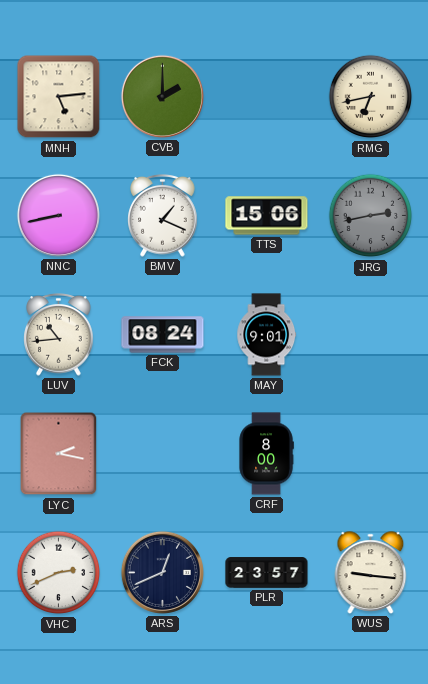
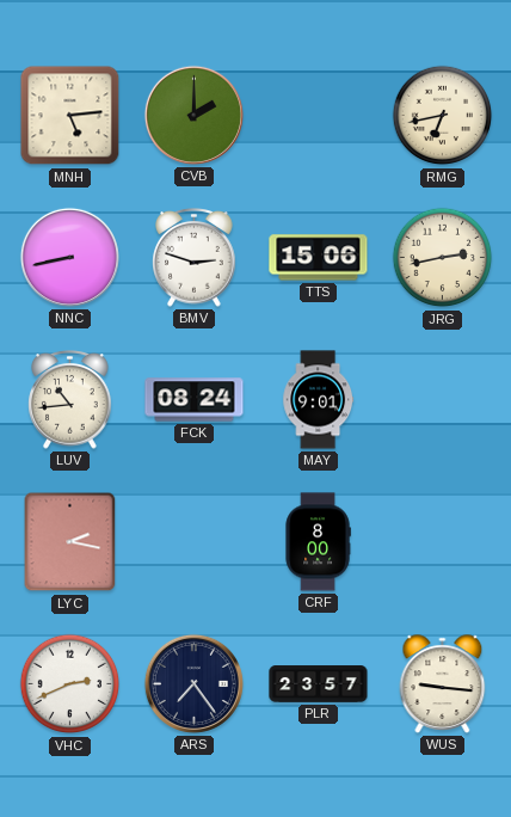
BMV: 1:19 -> 2:48 (195, 258)
JRG dial: grey -> cream (443, 258)
ARS: 12:41 -> 7:24 (193, 683)
